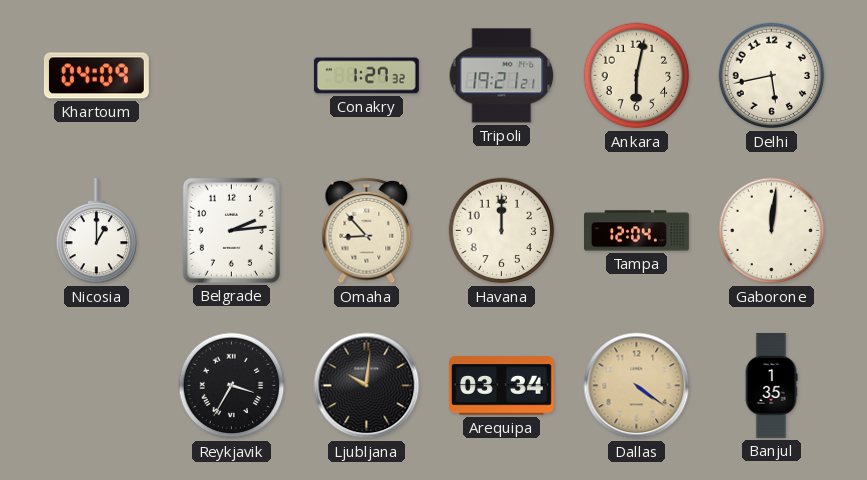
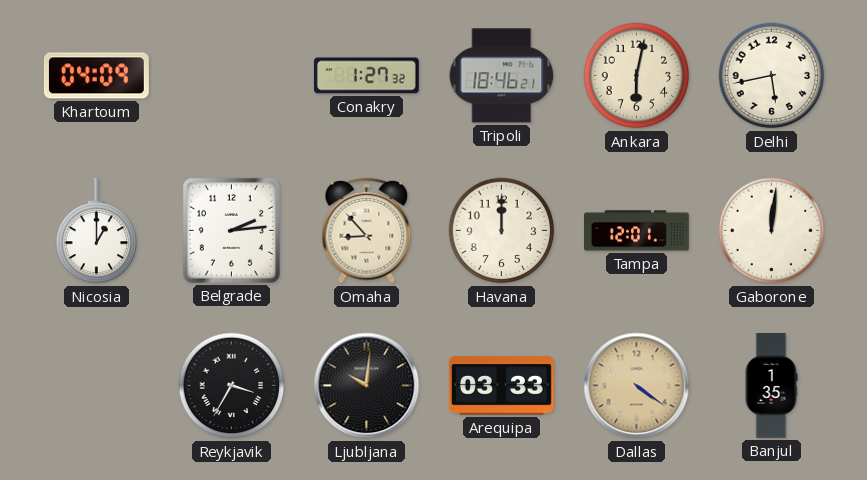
Tripoli: 19:21 -> 18:46 (502, 76)
Tampa: 12:04 -> 12:01 (637, 231)
Arequipa: 03:34 -> 03:33 (501, 386)
